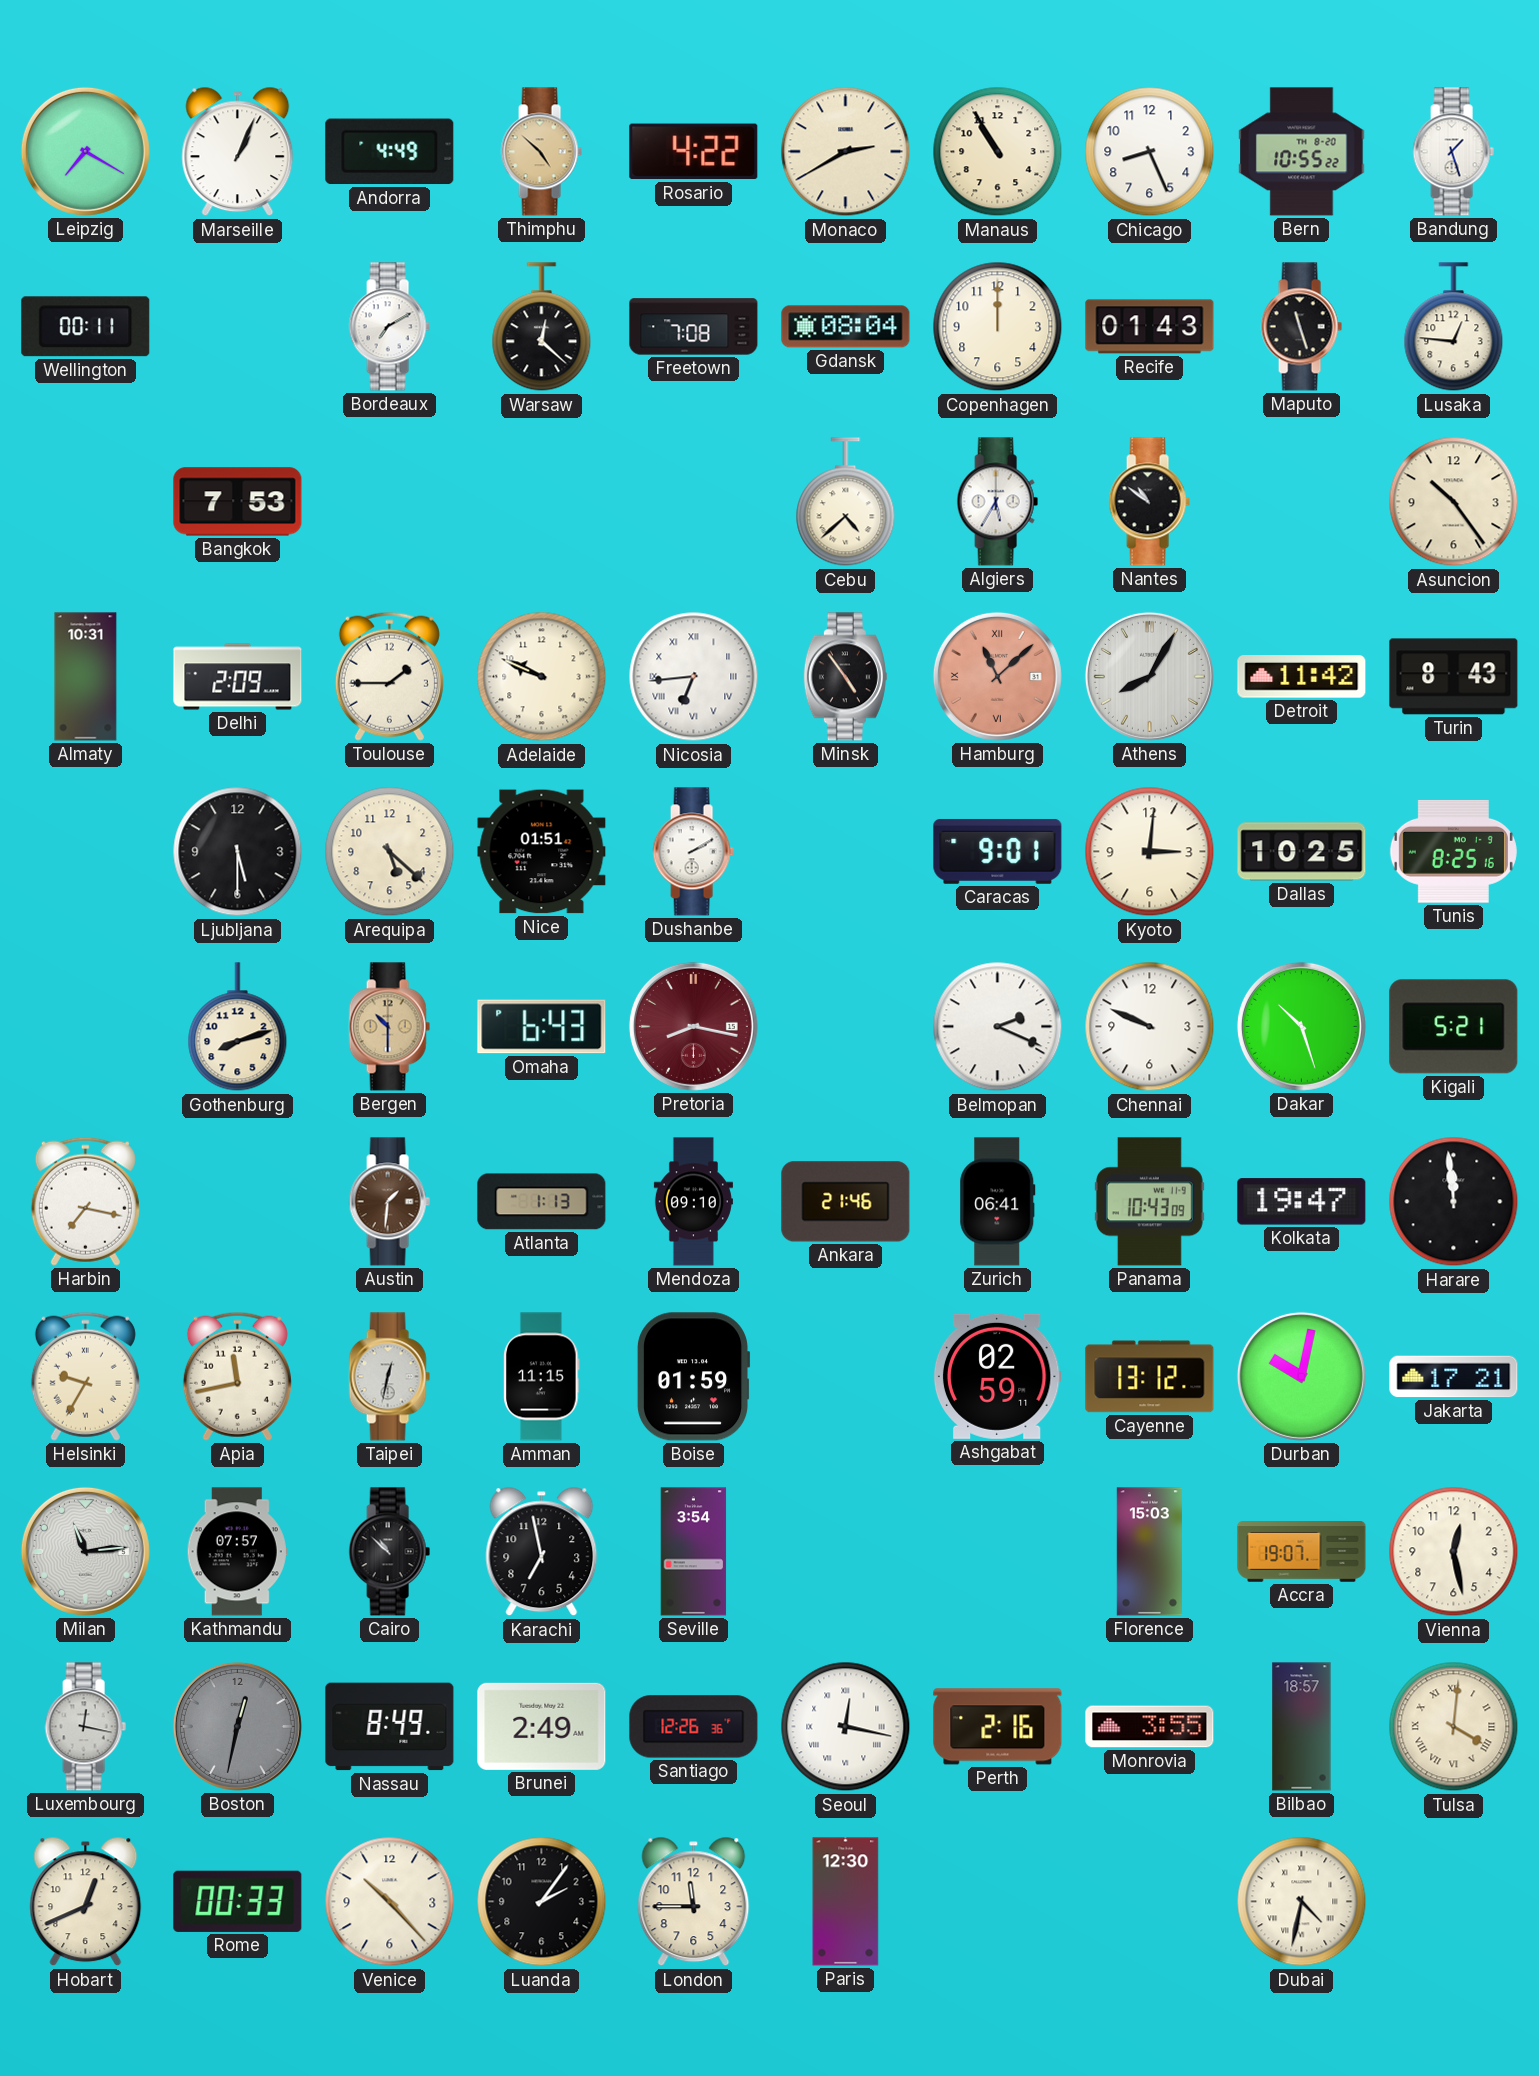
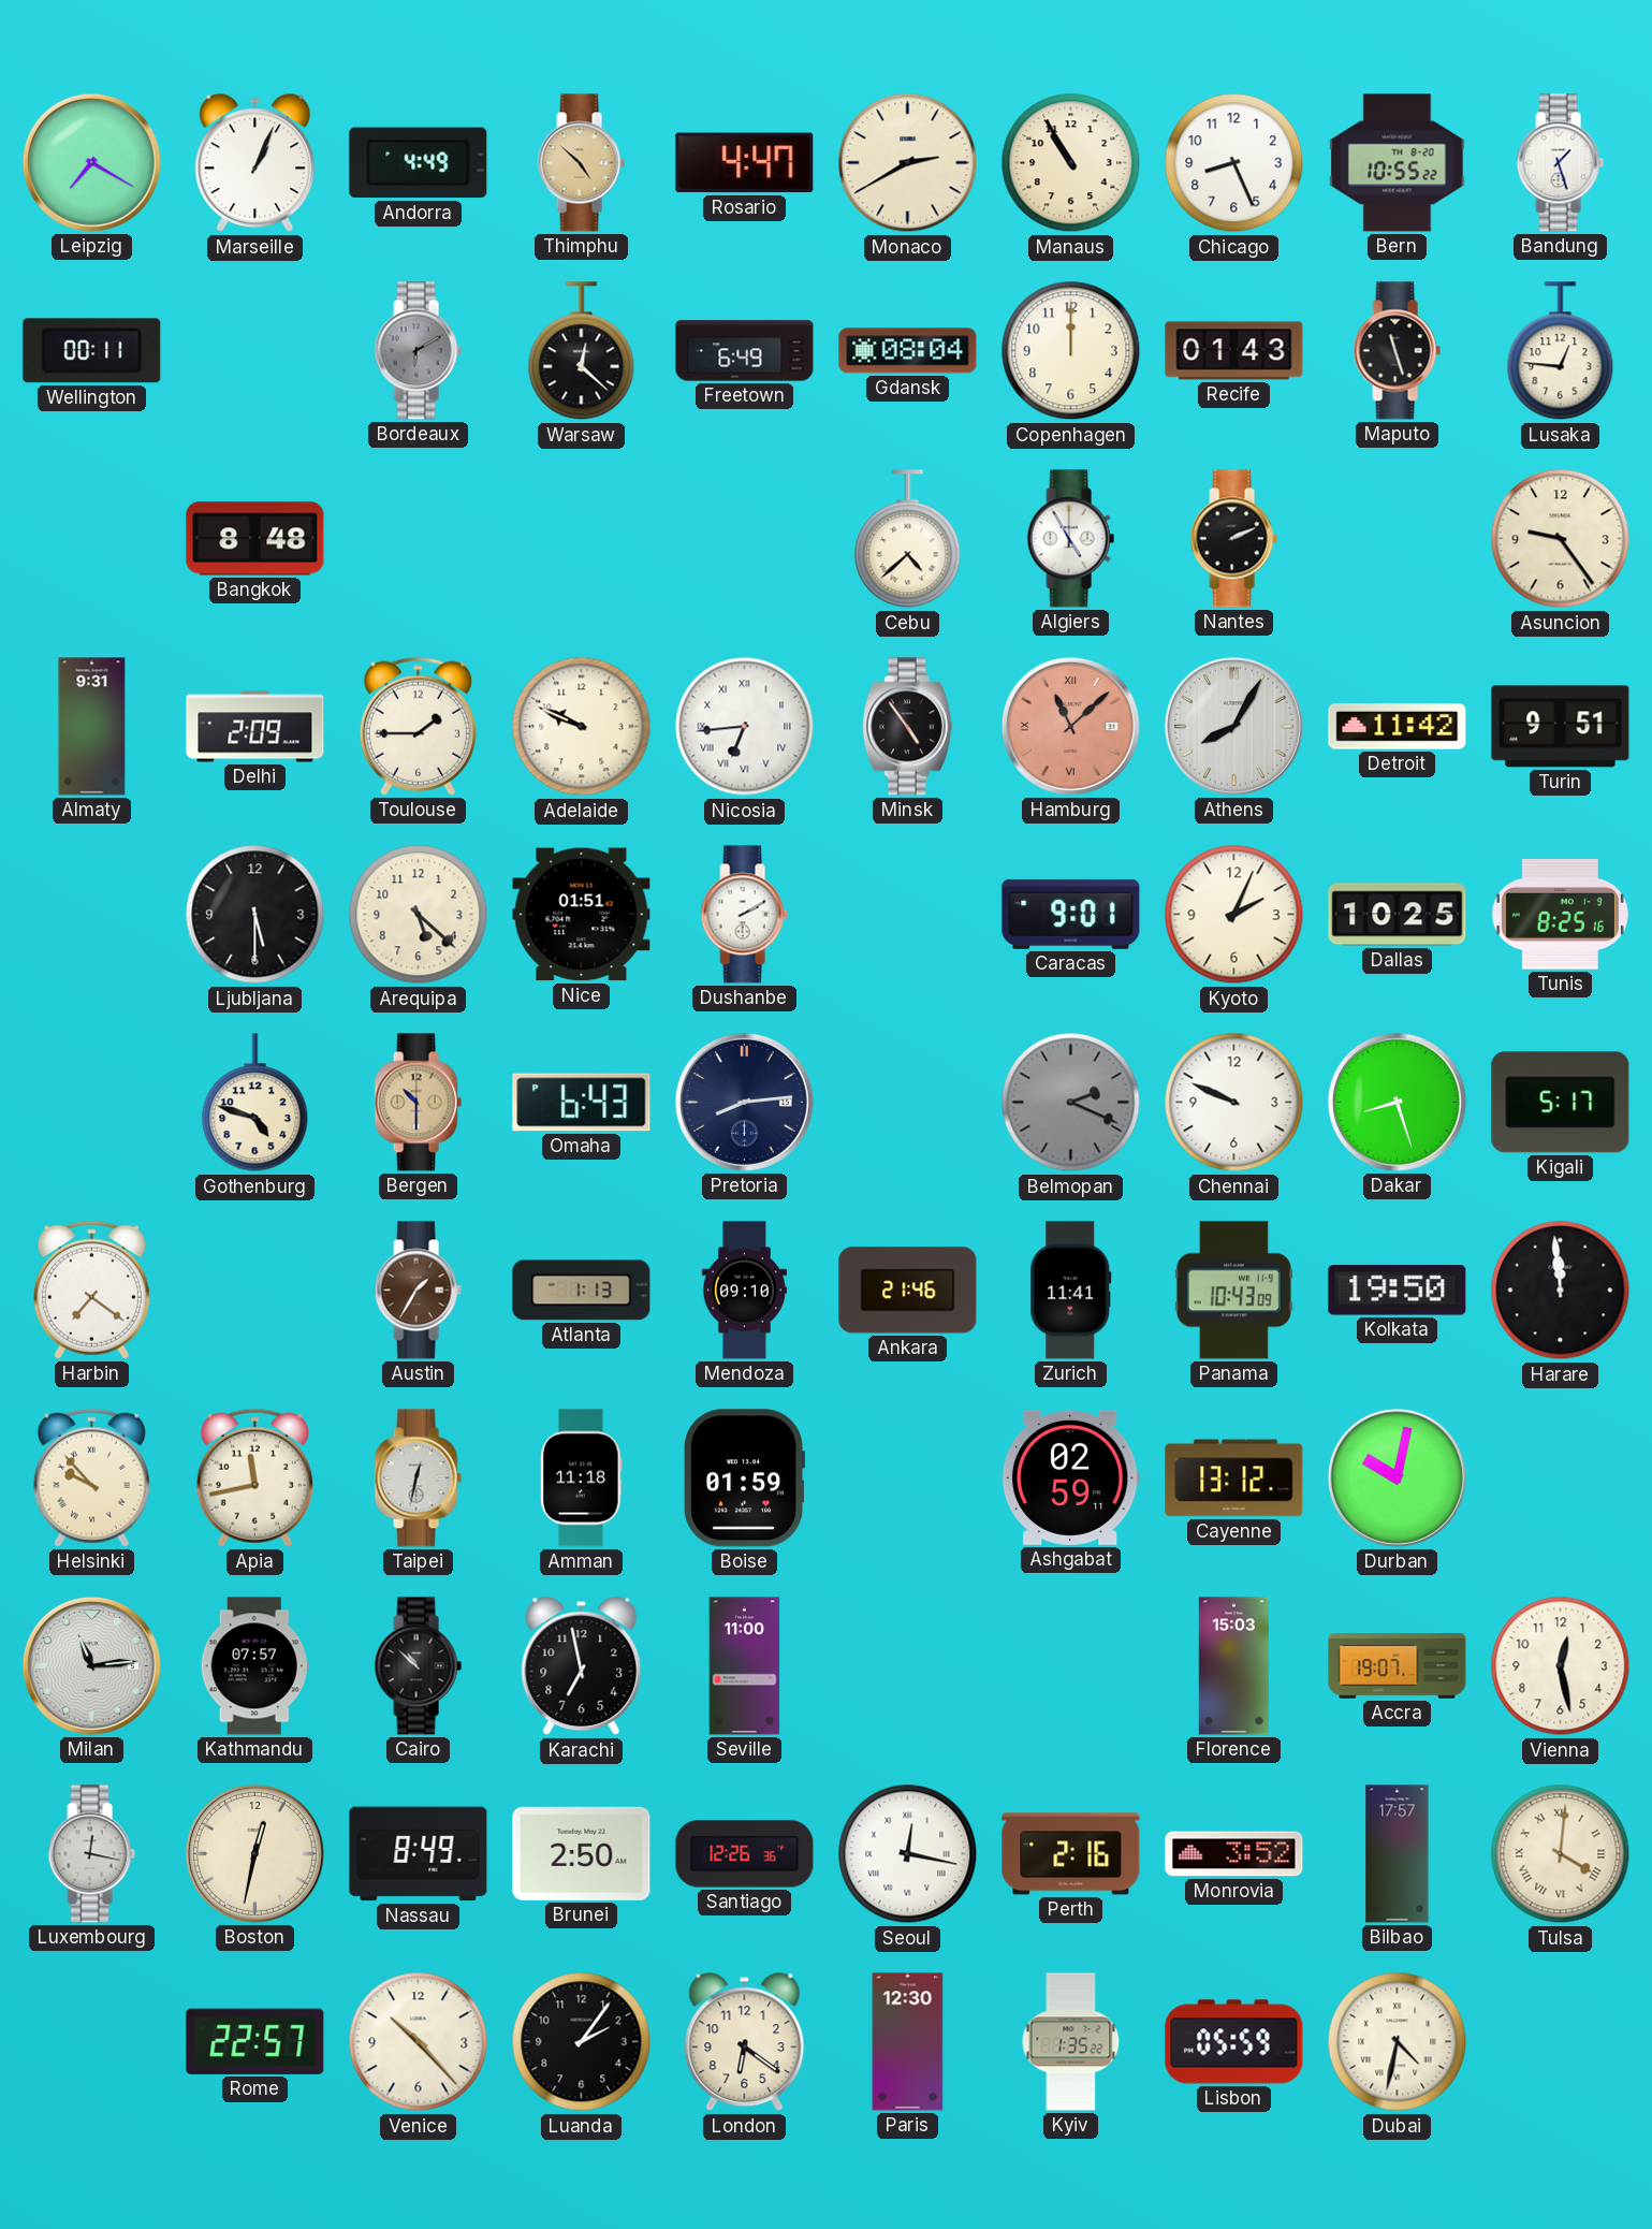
Rosario: 4:22 -> 4:47 (745, 163)
Bordeaux: 7:10 -> 6:10 (418, 351)
Bordeaux dial: white -> grey (418, 351)
Freetown: 7:08 -> 6:49 (745, 351)
Bangkok: 7:53 -> 8:48 (255, 539)
Algiers: 5:35 -> 4:55 (1070, 539)
Nantes: 10:51 -> 2:11 (1233, 539)
Asuncion: 10:24 -> 9:24 (1561, 539)
Almaty: 10:31 -> 9:31 (92, 727)
Turin: 8:43 -> 9:51 (1561, 727)
Kyoto: 3:01 -> 2:04 (1234, 915)
Gothenburg: 8:12 -> 4:48 (255, 1103)
Pretoria: 8:17 -> 8:14 (744, 1102)
Pretoria dial: burgundy -> navy (744, 1102)
Belmopan dial: white -> grey (1071, 1103)
Dakar: 10:27 -> 8:27 (1397, 1102)
Kigali: 5:21 -> 5:17 (1561, 1103)
Harbin: 7:17 -> 7:21 (91, 1290)
Austin: 1:31 -> 1:35 (418, 1291)
Zurich: 06:41 -> 11:41 (1071, 1291)
Kolkata: 19:47 -> 19:50 (1398, 1291)
Helsinki: 9:35 -> 9:53 (91, 1477)
Amman: 11:15 -> 11:18 (582, 1478)
Jakarta: 17:21 -> none (1454, 1377)
Seville: 3:54 -> 11:00 (745, 1666)
Boston dial: grey -> cream (254, 1853)
Brunei: 2:49 -> 2:50 (582, 1853)
Monrovia: 3:55 -> 3:52 (1234, 1854)
Bilbao: 18:57 -> 17:57 (1398, 1854)
Hobart: 12:41 -> none (86, 1902)
Rome: 00:33 -> 22:57 (255, 2041)
London: 11:45 -> 6:21 (745, 2042)
Kyiv: none -> 1:35 (1071, 2042)
Lisbon: none -> 05:59 (1234, 2042)
